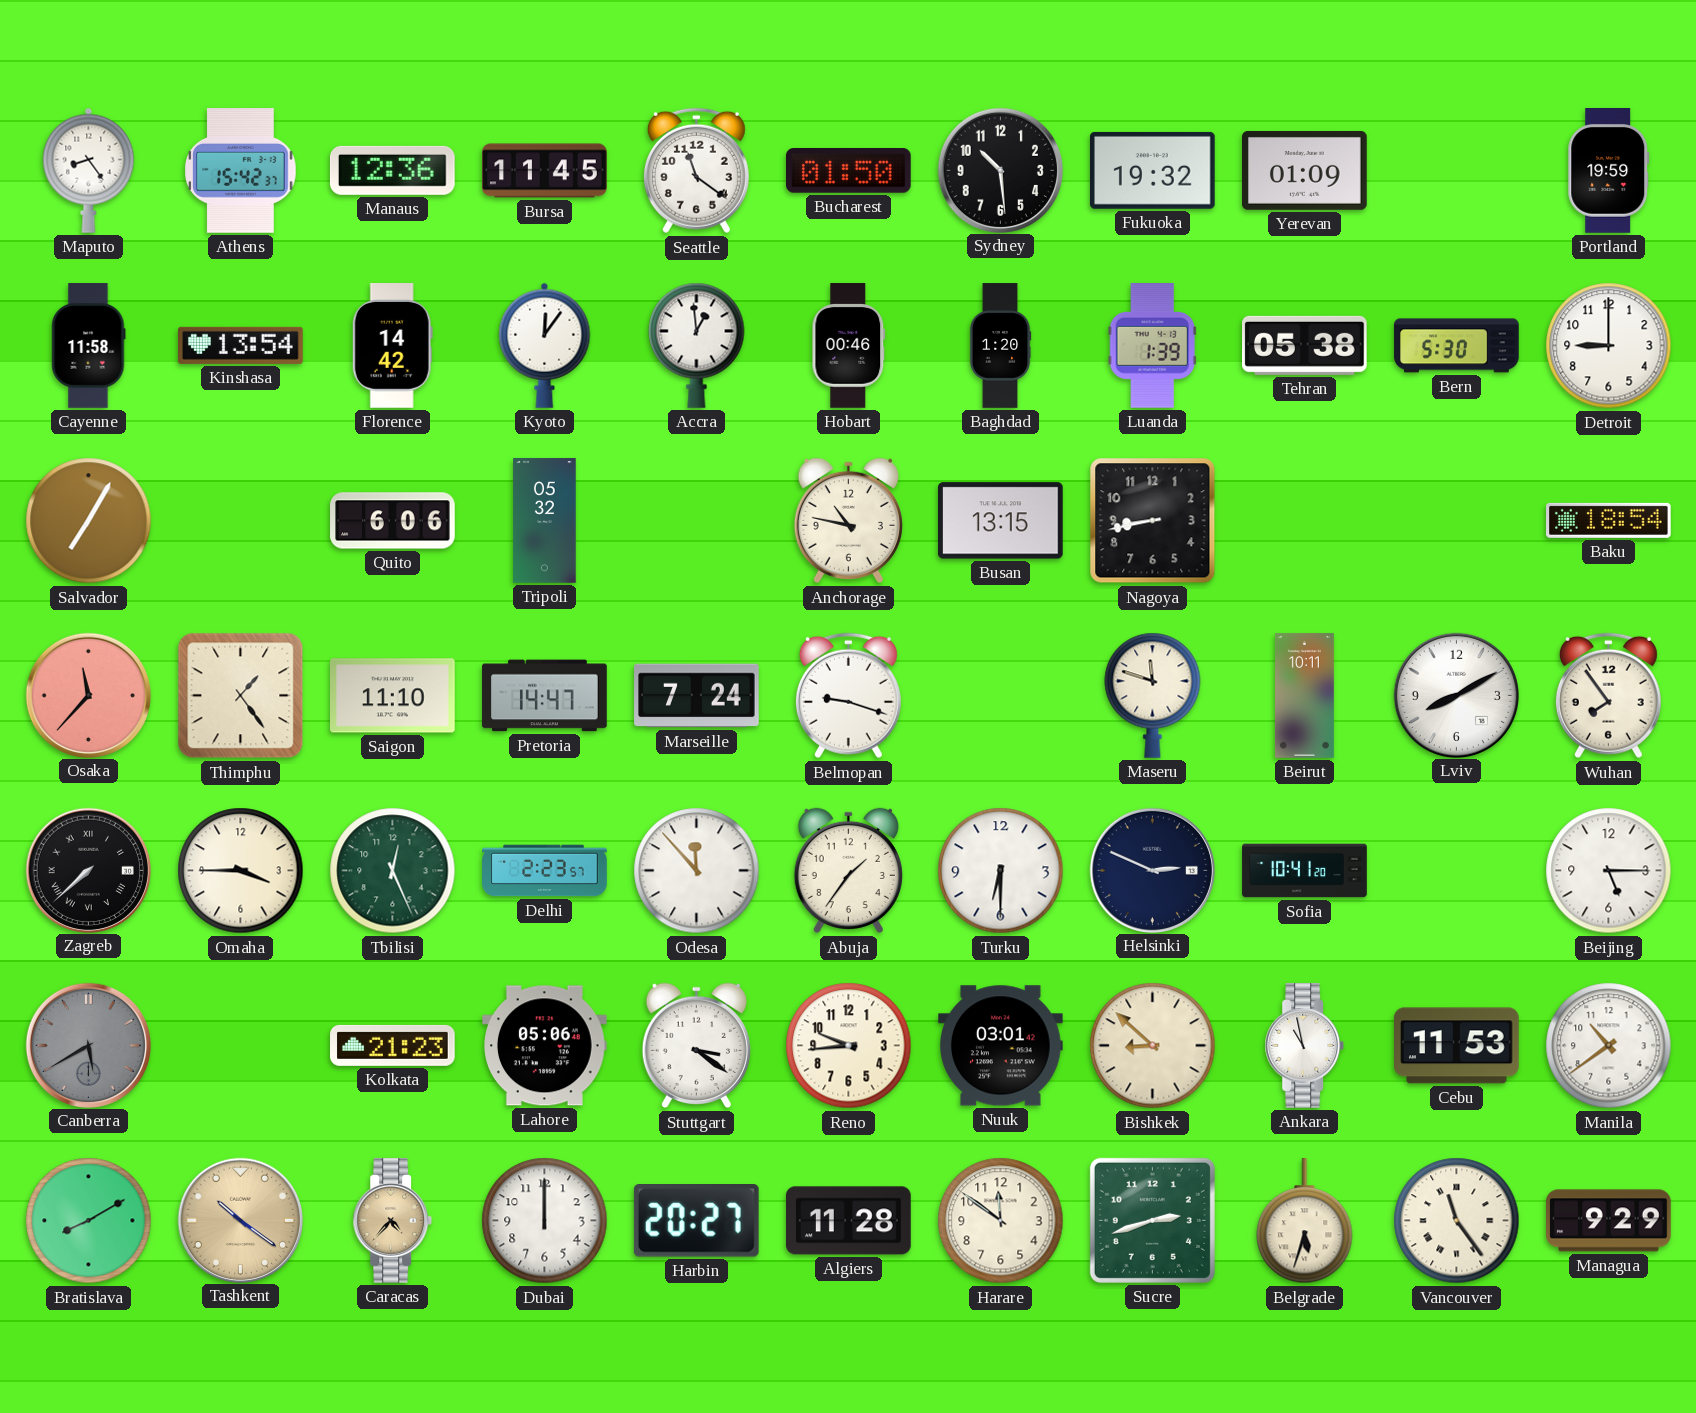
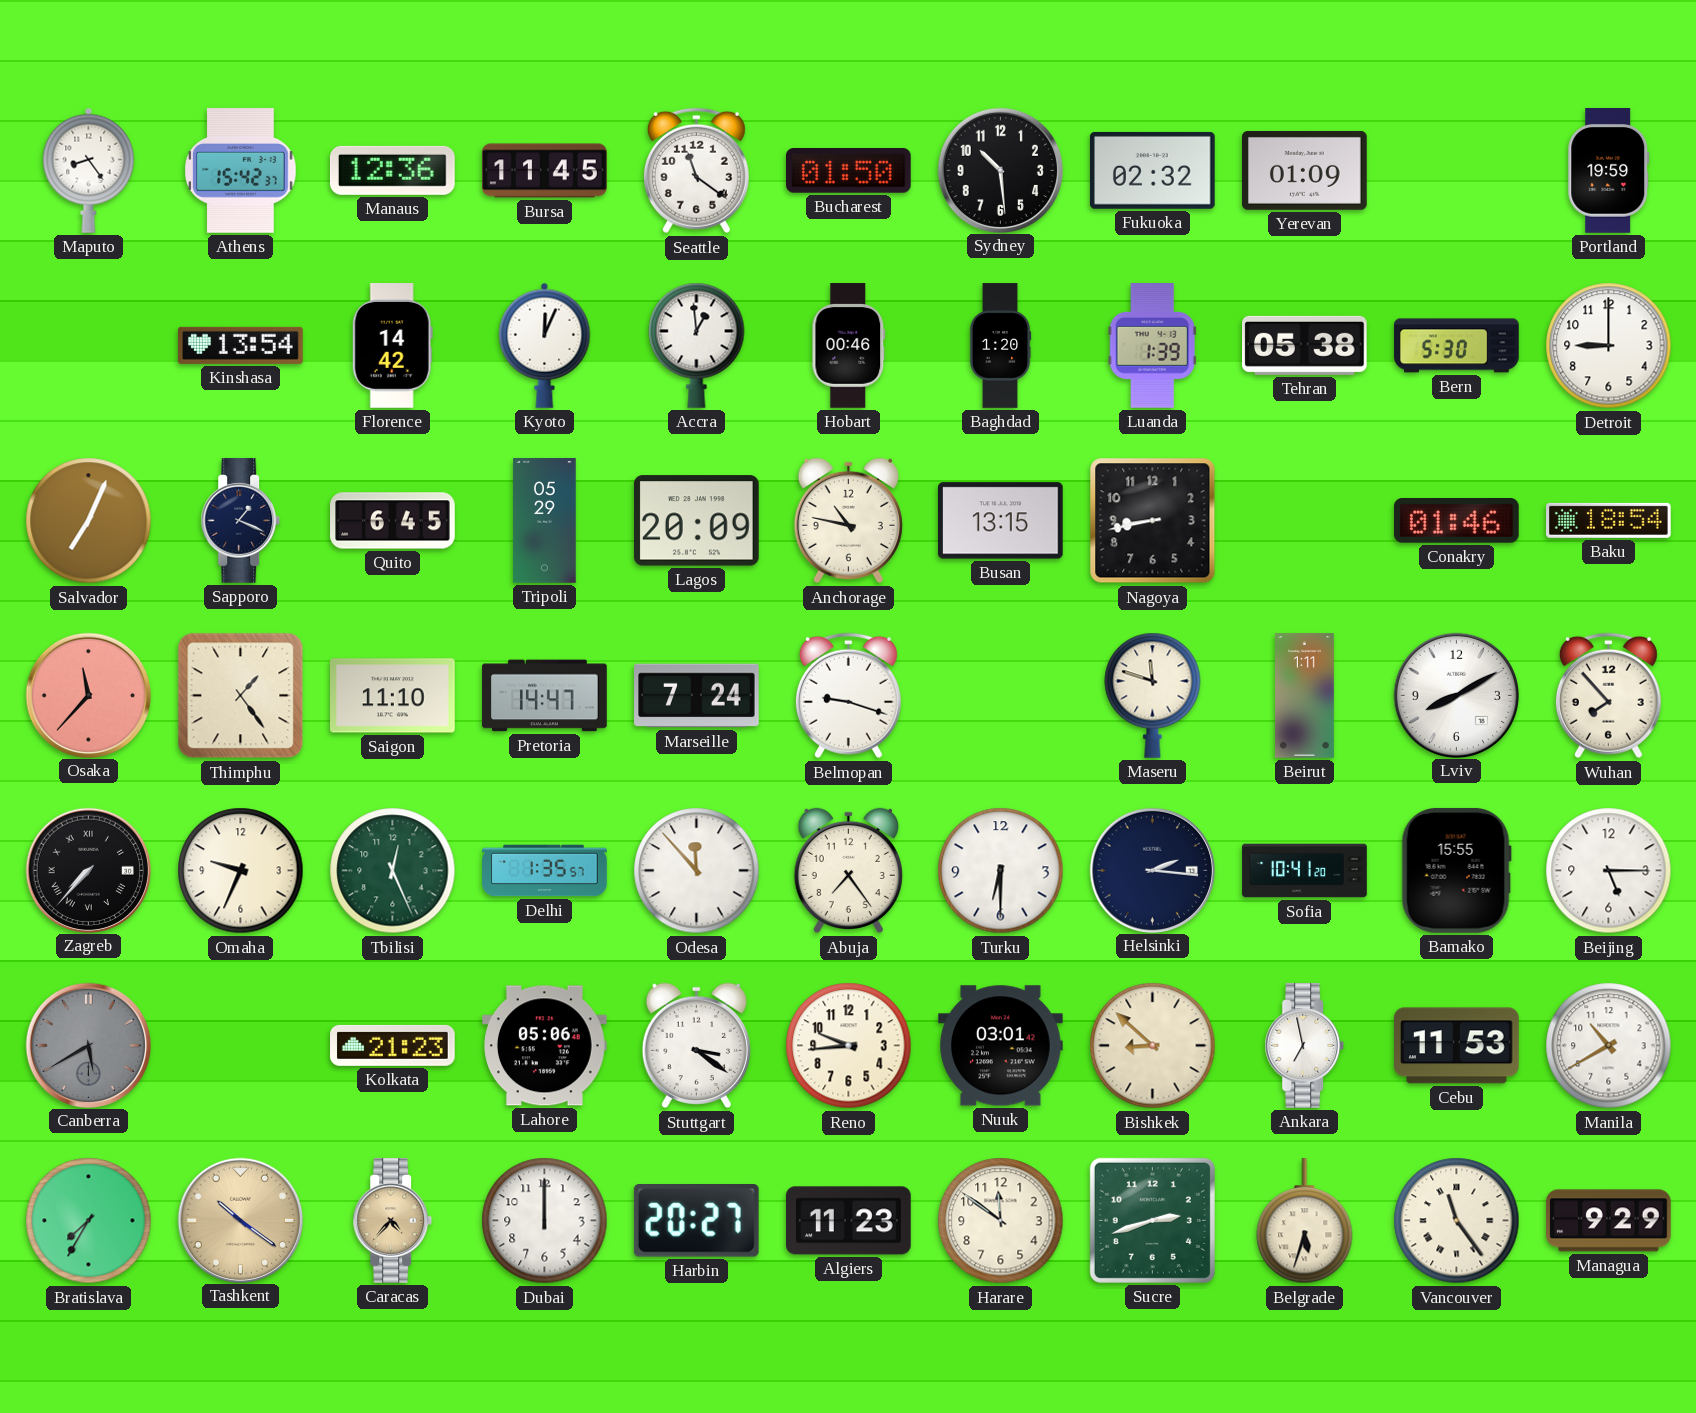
Fukuoka: 19:32 -> 02:32 (1152, 170)
Cayenne: 11:58 -> none (89, 346)
Kyoto: 12:06 -> 12:04 (545, 345)
Salvador: 7:05 -> 7:04 (89, 521)
Sapporo: none -> 1:19 (241, 521)
Quito: 6:06 -> 6:45 (393, 521)
Tripoli: 05:32 -> 05:29 (545, 521)
Lagos: none -> 20:09 (697, 521)
Conakry: none -> 01:46 (1457, 521)
Beirut: 10:11 -> 1:11 (1305, 696)
Wuhan: 7:54 -> 7:53 (1608, 696)
Zagreb: 7:38 -> 7:37 (88, 870)
Omaha: 3:45 -> 9:34 (241, 871)
Delhi: 2:23 -> 1:35 (545, 871)
Abuja: 1:36 -> 7:24 (848, 871)
Helsinki: 2:49 -> 2:16 (1152, 870)
Bamako: none -> 15:55 (1456, 870)
Ankara: 10:58 -> 6:58 (1305, 1046)
Manila: 10:39 -> 10:40 (1609, 1046)
Bratislava: 8:10 -> 7:35 (89, 1221)
Algiers: 11:28 -> 11:23 (849, 1221)
